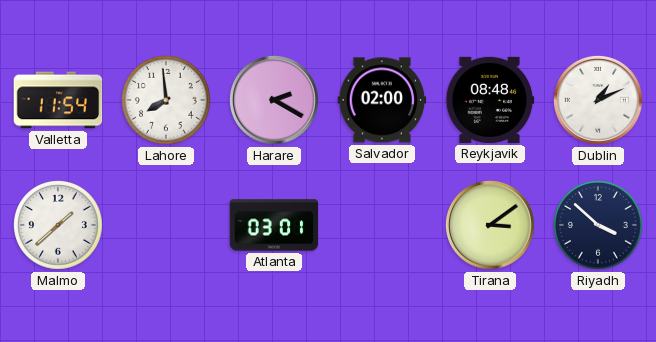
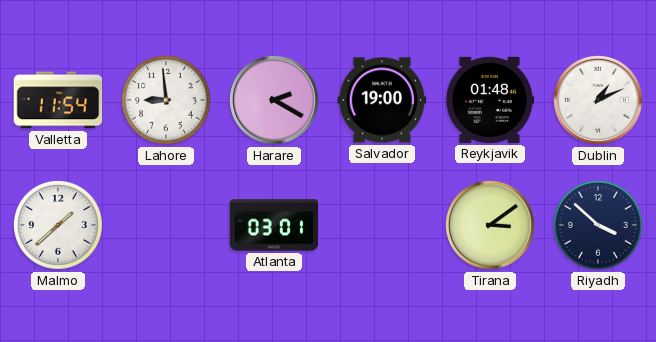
Lahore: 7:59 -> 8:59 (167, 101)
Salvador: 02:00 -> 19:00 (382, 100)
Reykjavik: 08:48 -> 01:48 (490, 100)
